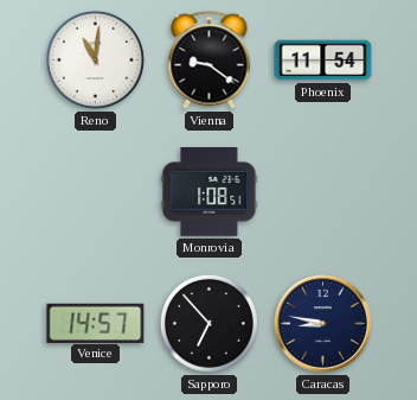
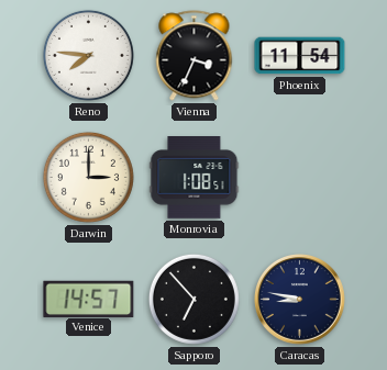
Reno: 11:01 -> 7:46 (88, 55)
Vienna: 9:21 -> 3:34 (195, 56)
Darwin: none -> 3:00 (88, 177)
